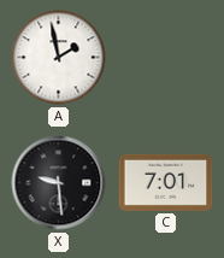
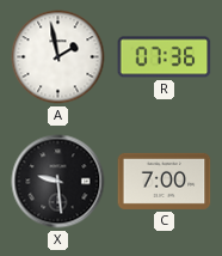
R: none -> 07:36 (165, 57)
C: 7:01 -> 7:00 (165, 181)
